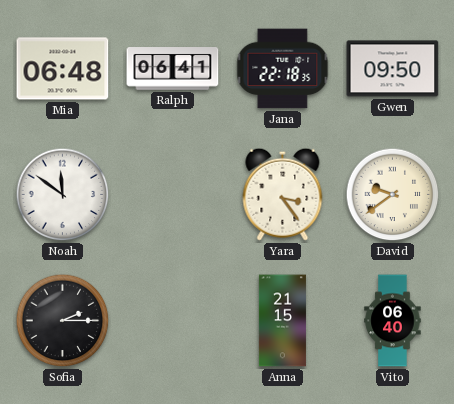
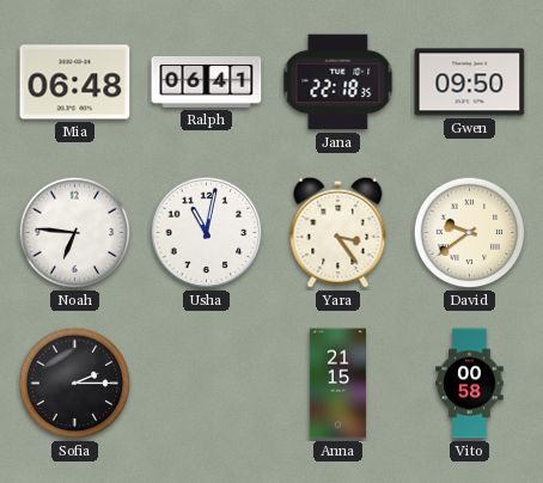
Noah: 11:51 -> 6:46 (75, 233)
Usha: none -> 11:02 (207, 233)
Vito: 06:40 -> 00:58 (470, 384)
